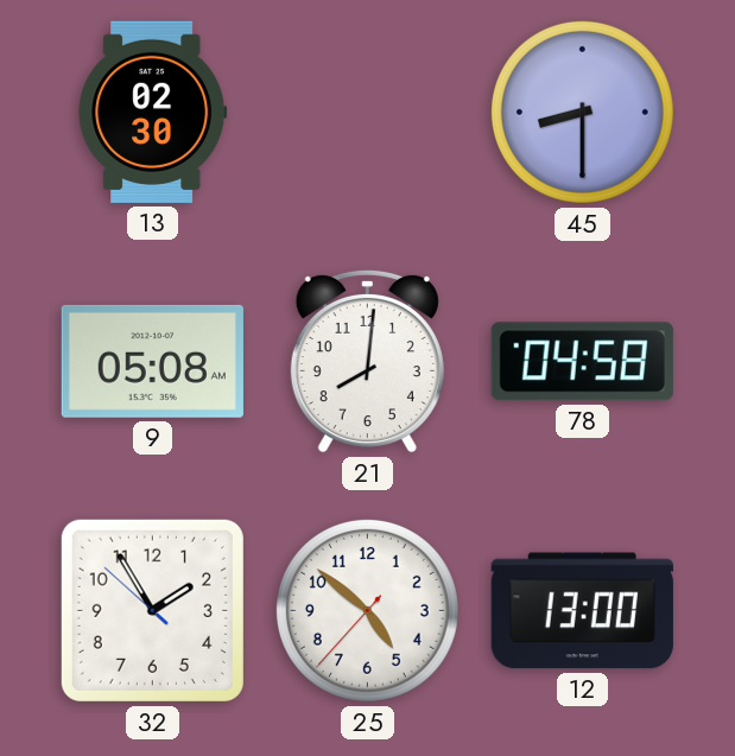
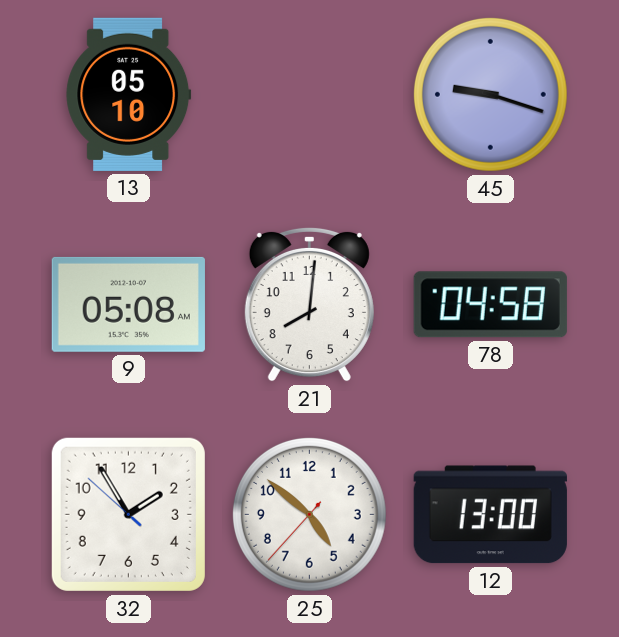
13: 02:30 -> 05:10 (129, 94)
45: 8:30 -> 9:18 (490, 94)
